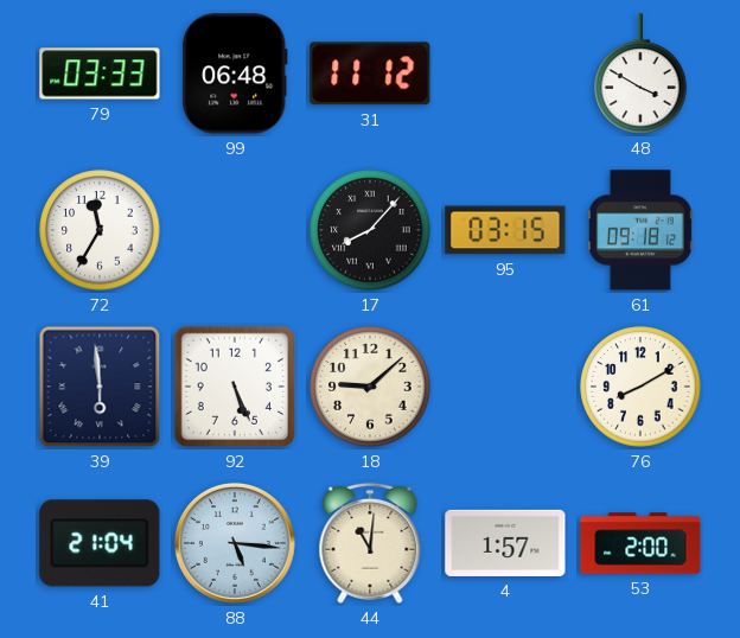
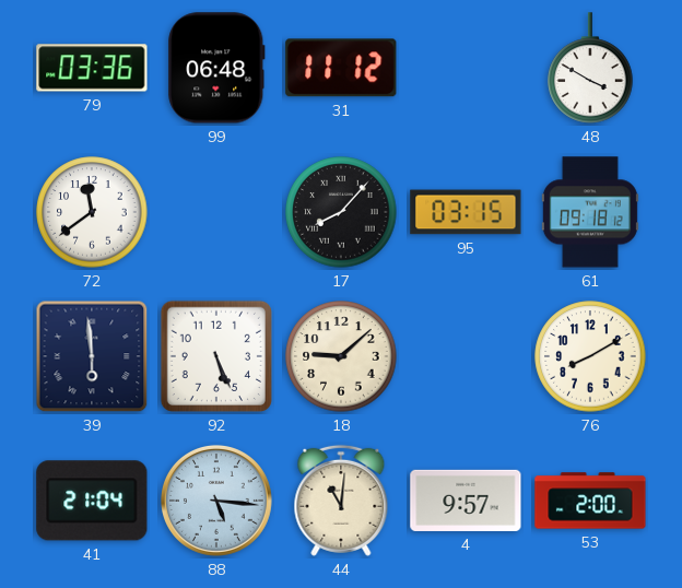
79: 03:33 -> 03:36 (92, 68)
72: 11:35 -> 11:39 (92, 212)
4: 1:57 -> 9:57 (466, 501)
